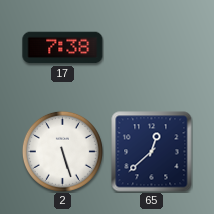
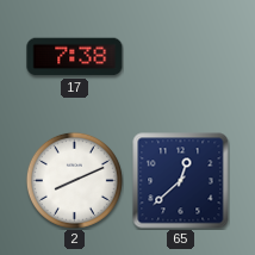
2: 5:27 -> 8:11 (74, 180)
